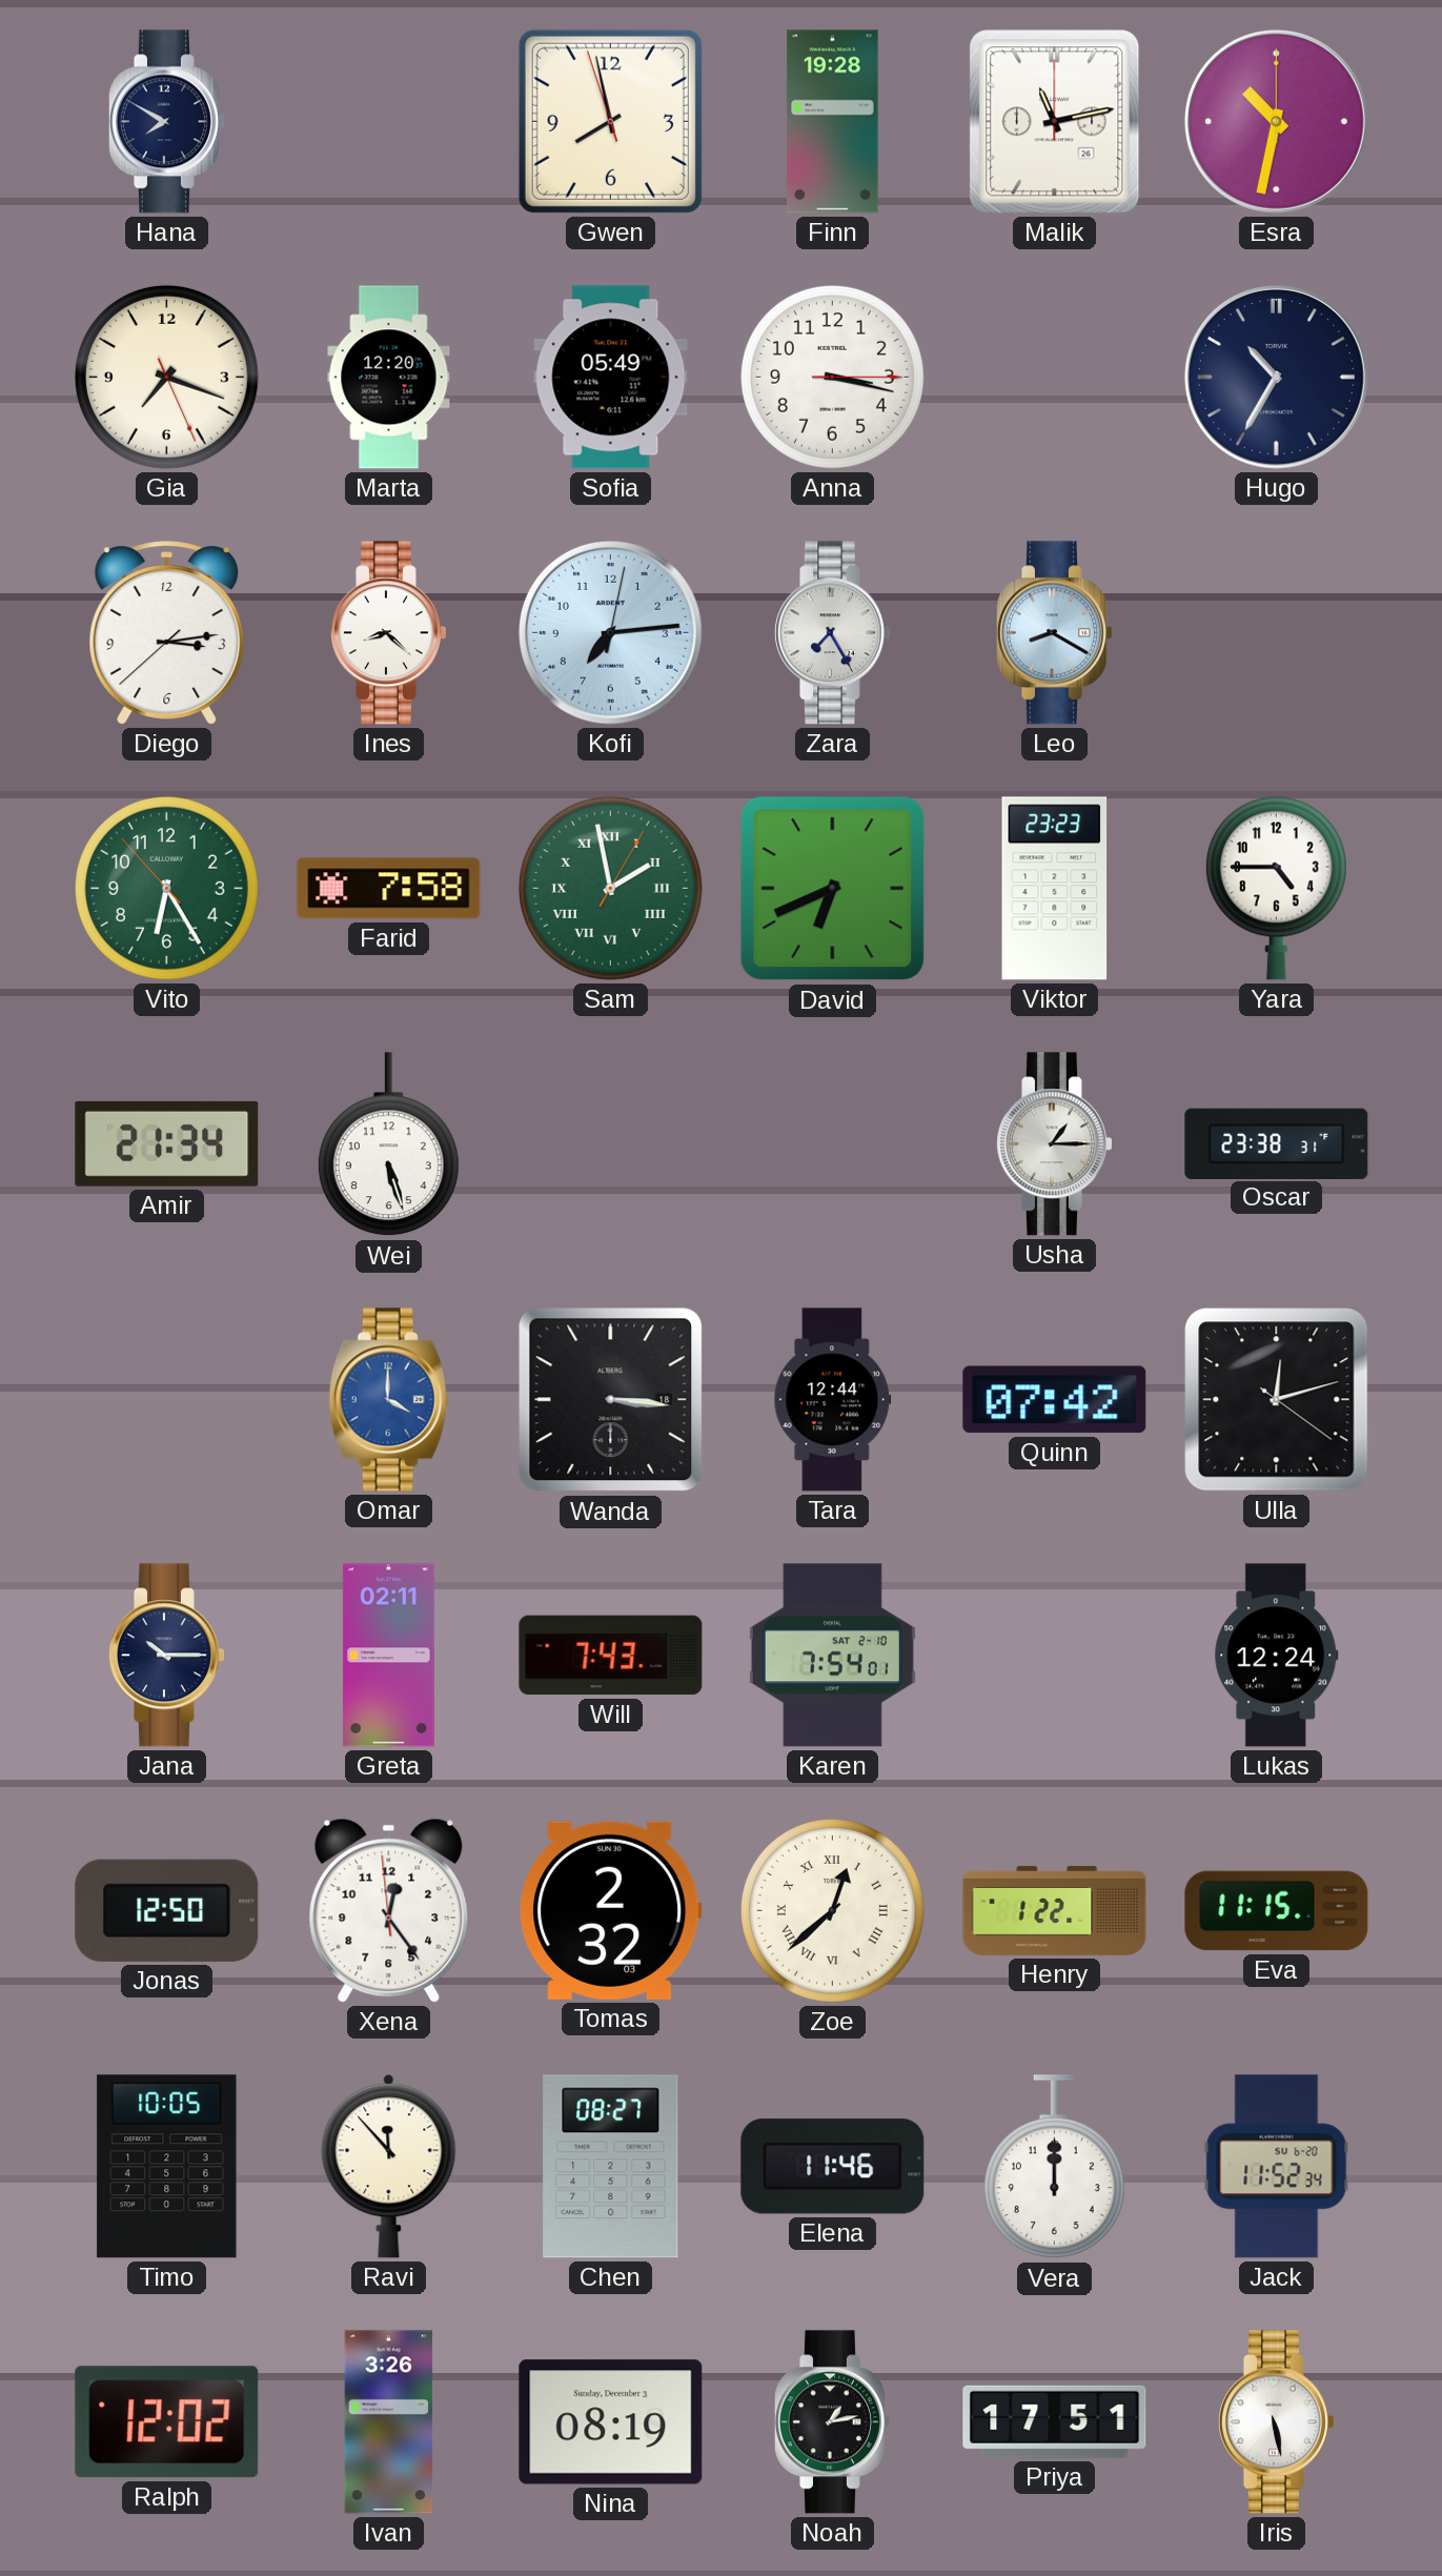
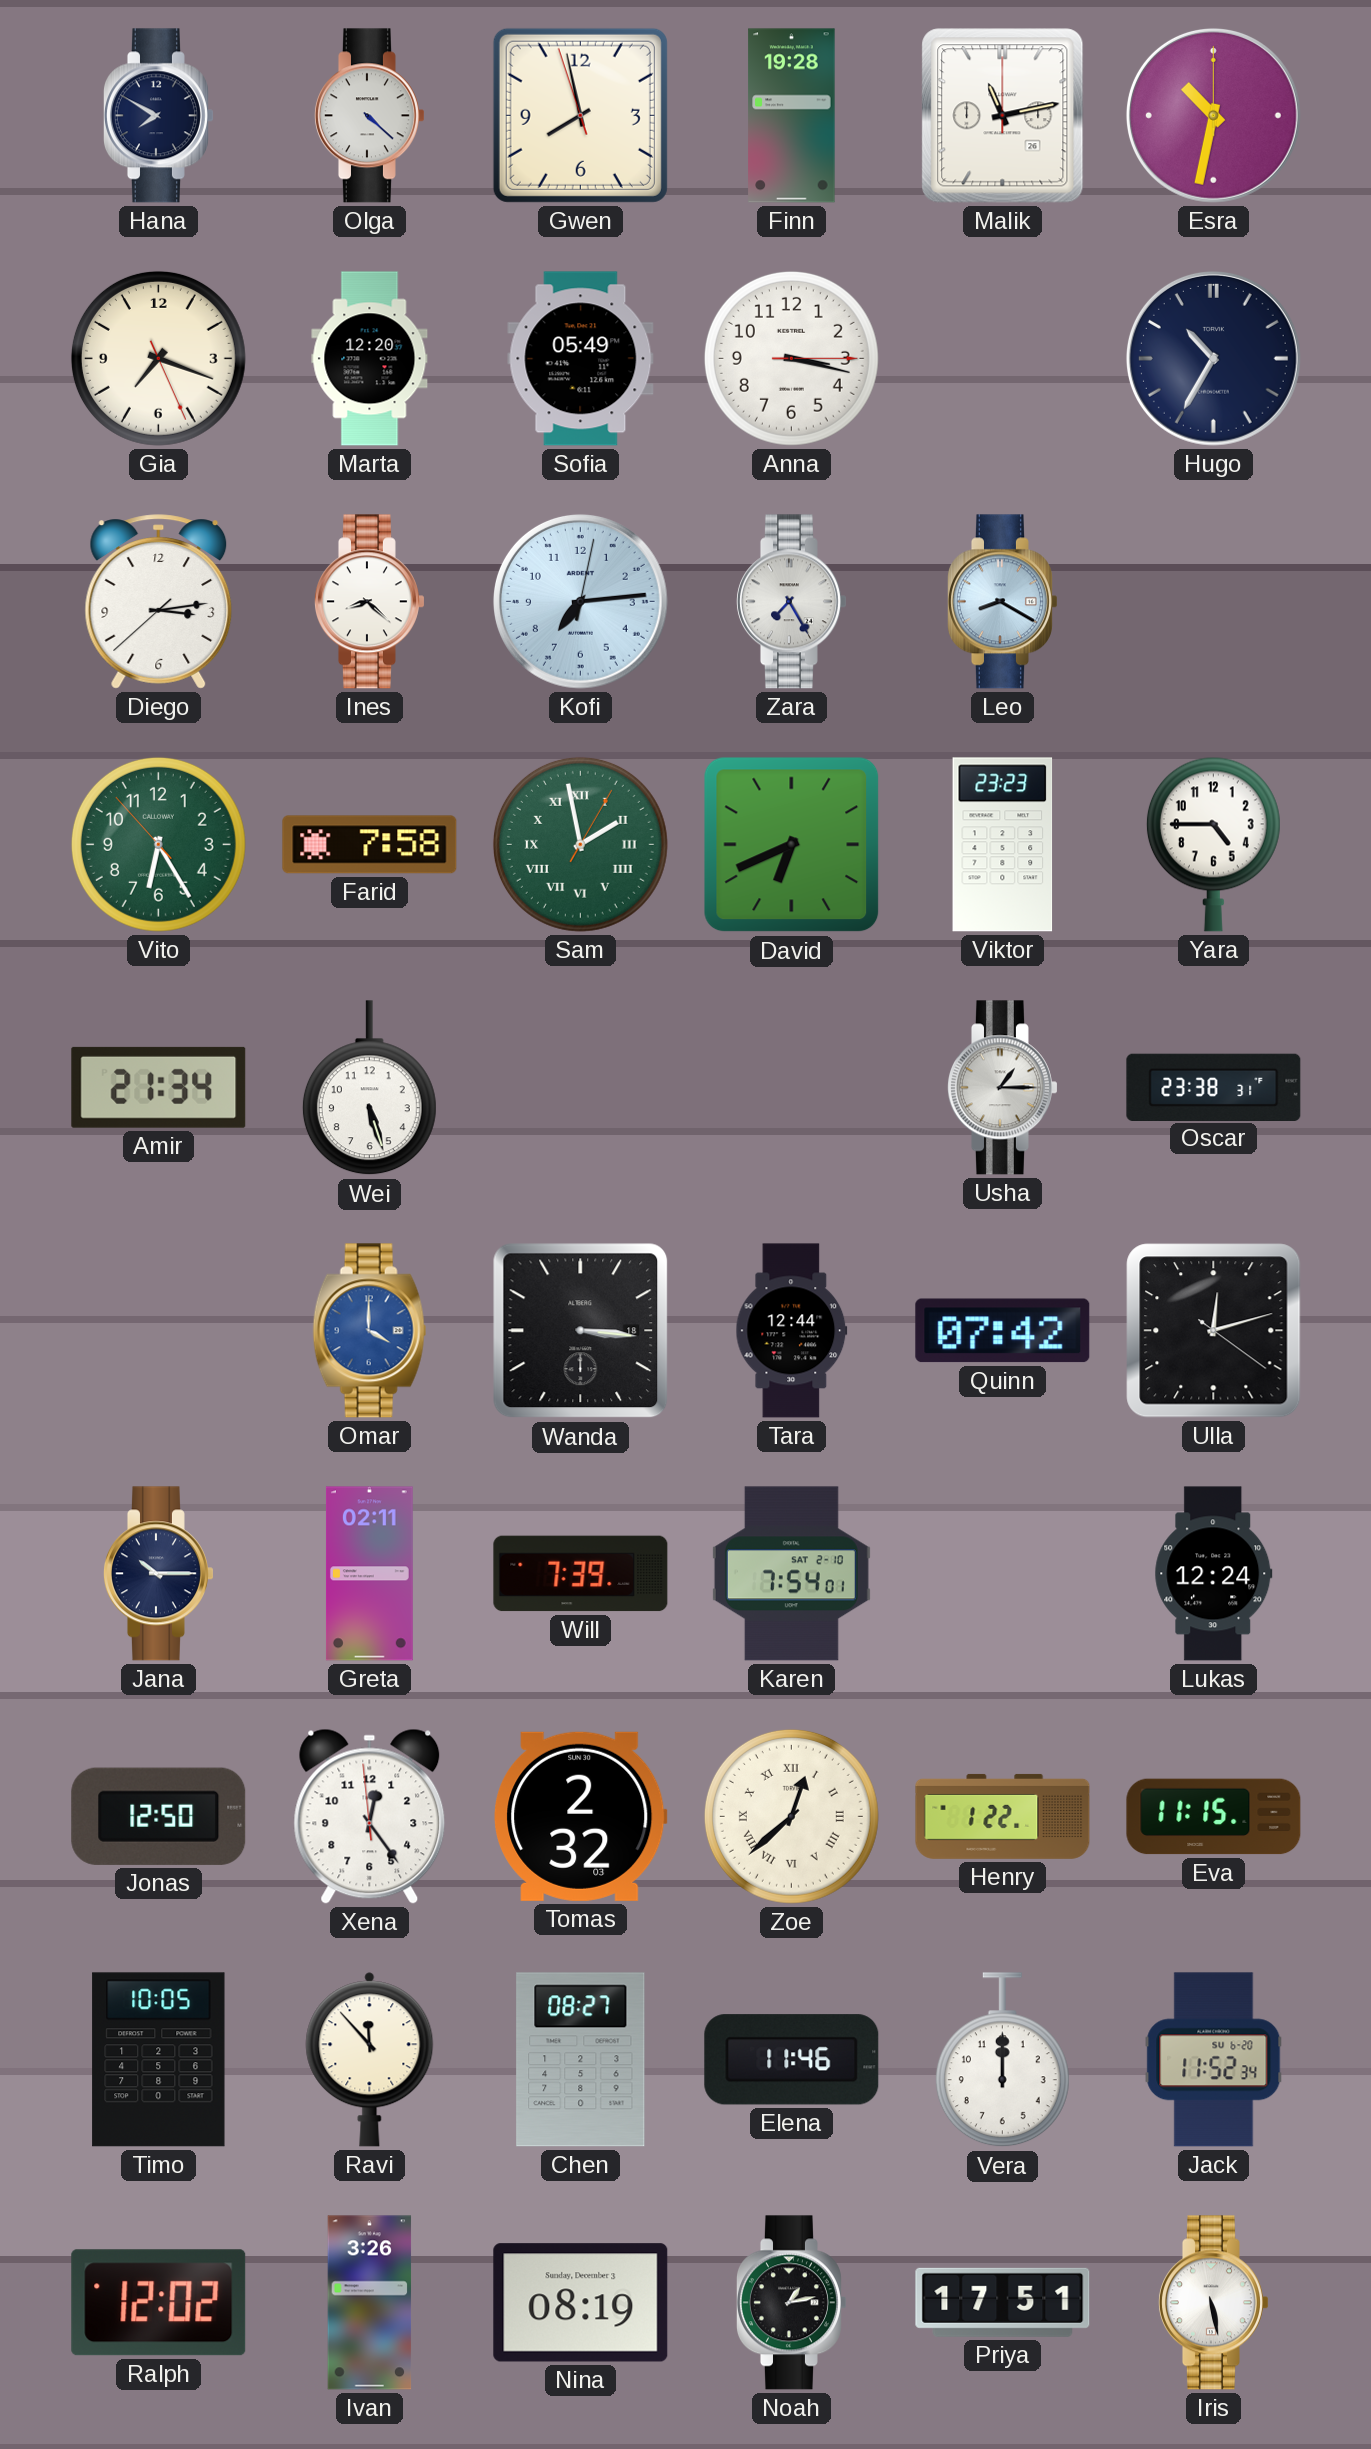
Olga: none -> 4:22 (369, 116)
Will: 7:43 -> 7:39 (581, 1574)
